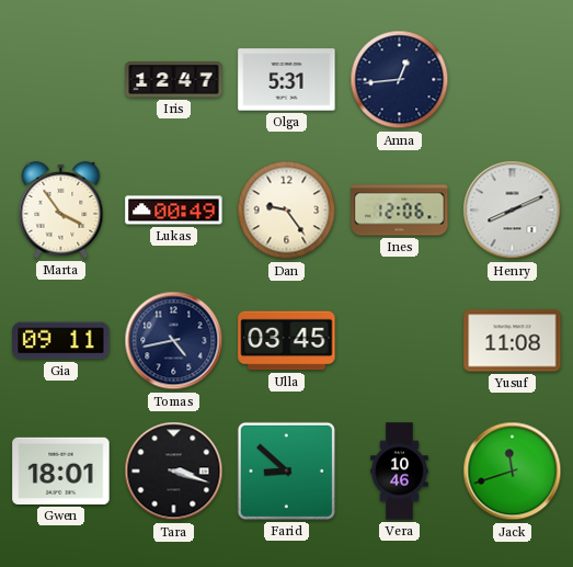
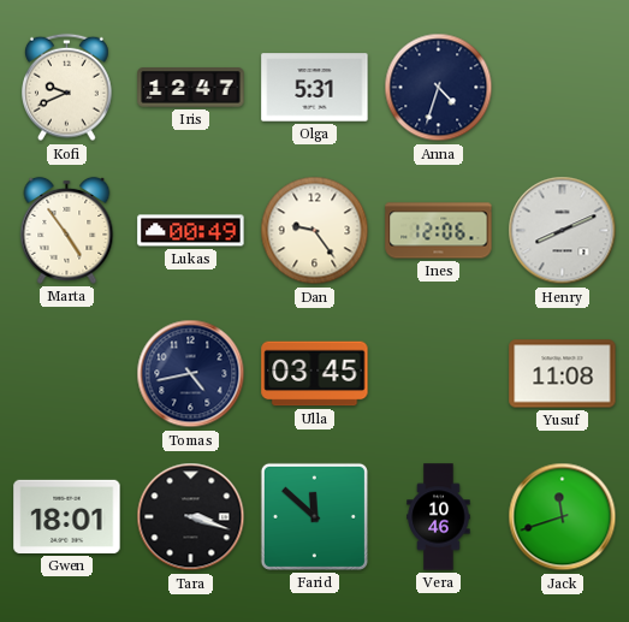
Kofi: none -> 9:41 (67, 88)
Anna: 12:44 -> 4:33 (439, 88)
Marta: 3:54 -> 4:54 (67, 230)
Gia: 09:11 -> none (61, 341)
Farid: 8:52 -> 11:52 (314, 516)
